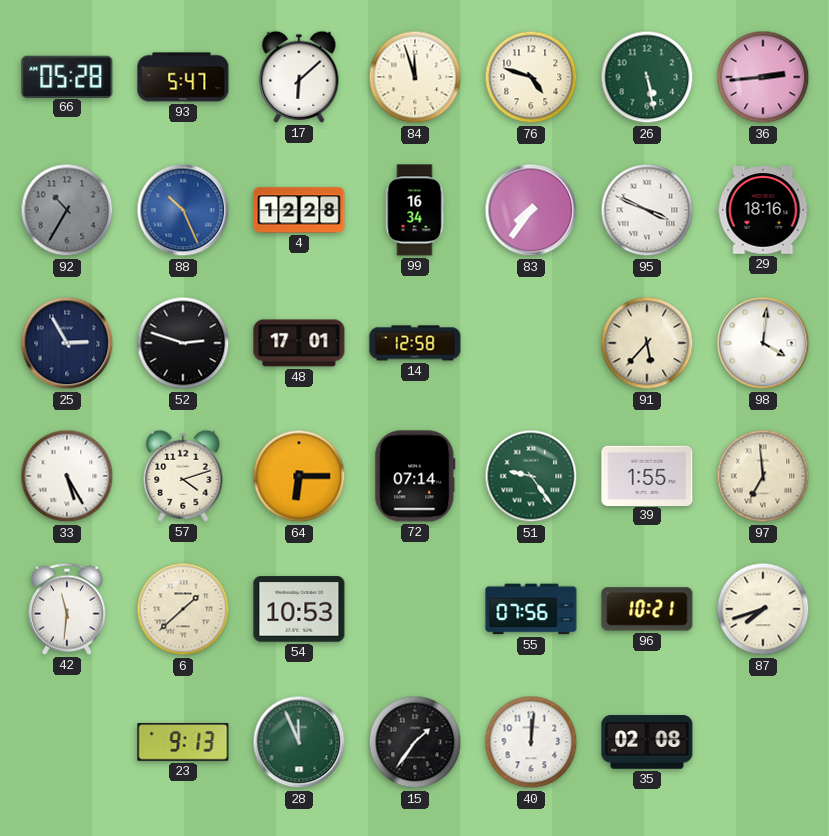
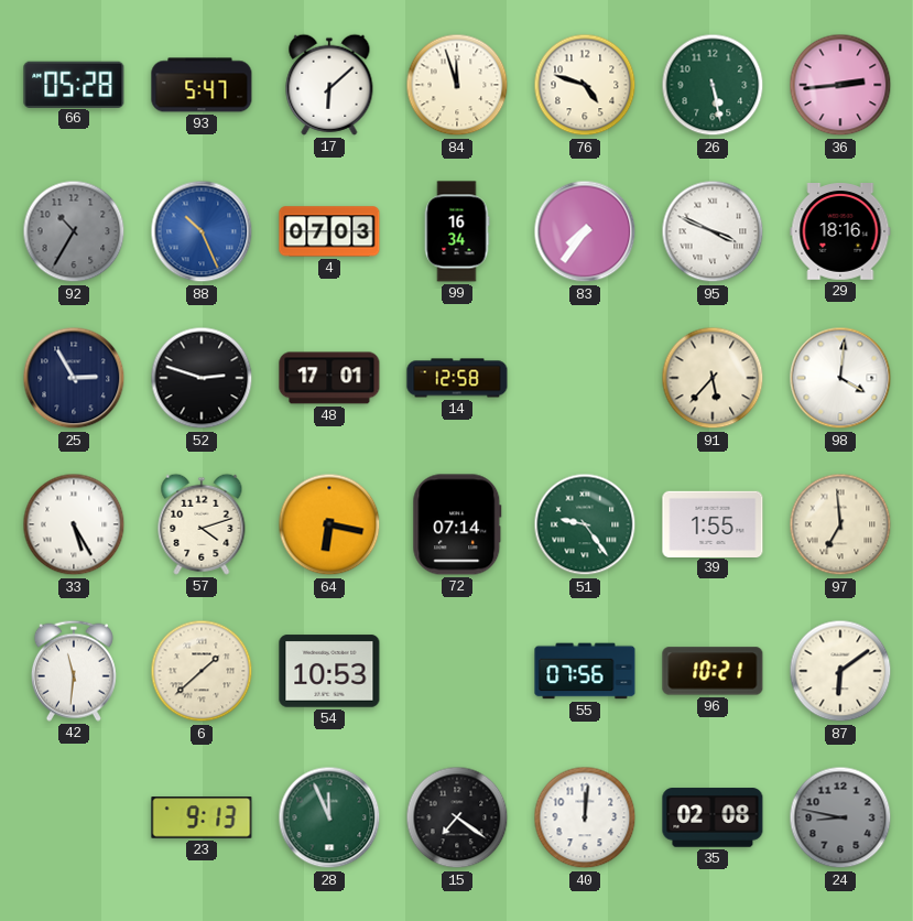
4: 12:28 -> 07:03 (329, 231)
64: 6:15 -> 6:17 (329, 524)
87: 7:42 -> 6:09 (840, 671)
15: 1:36 -> 7:21 (457, 817)
24: none -> 8:47 (840, 817)
